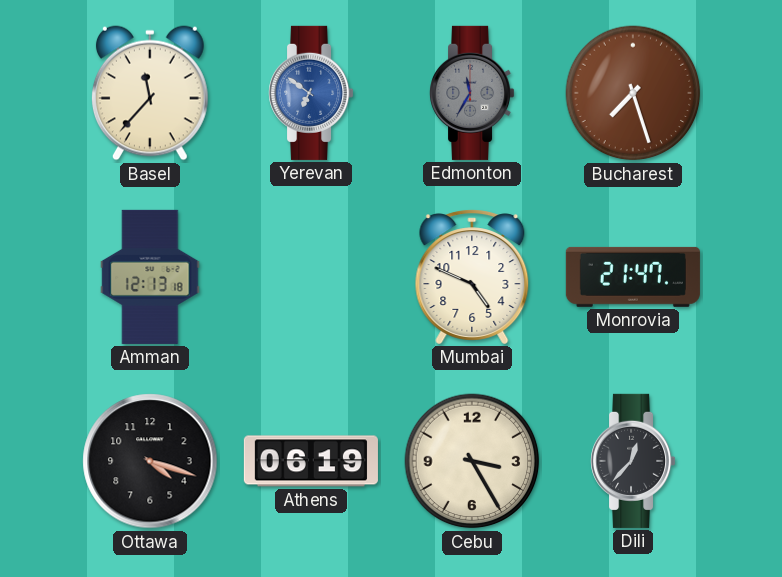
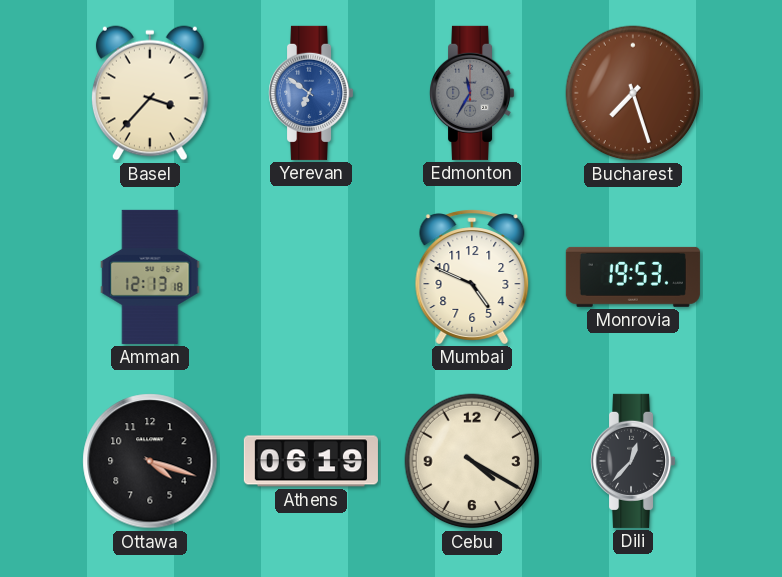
Basel: 11:37 -> 3:37 (150, 93)
Monrovia: 21:47 -> 19:53 (633, 277)
Cebu: 3:25 -> 4:20 (472, 461)
